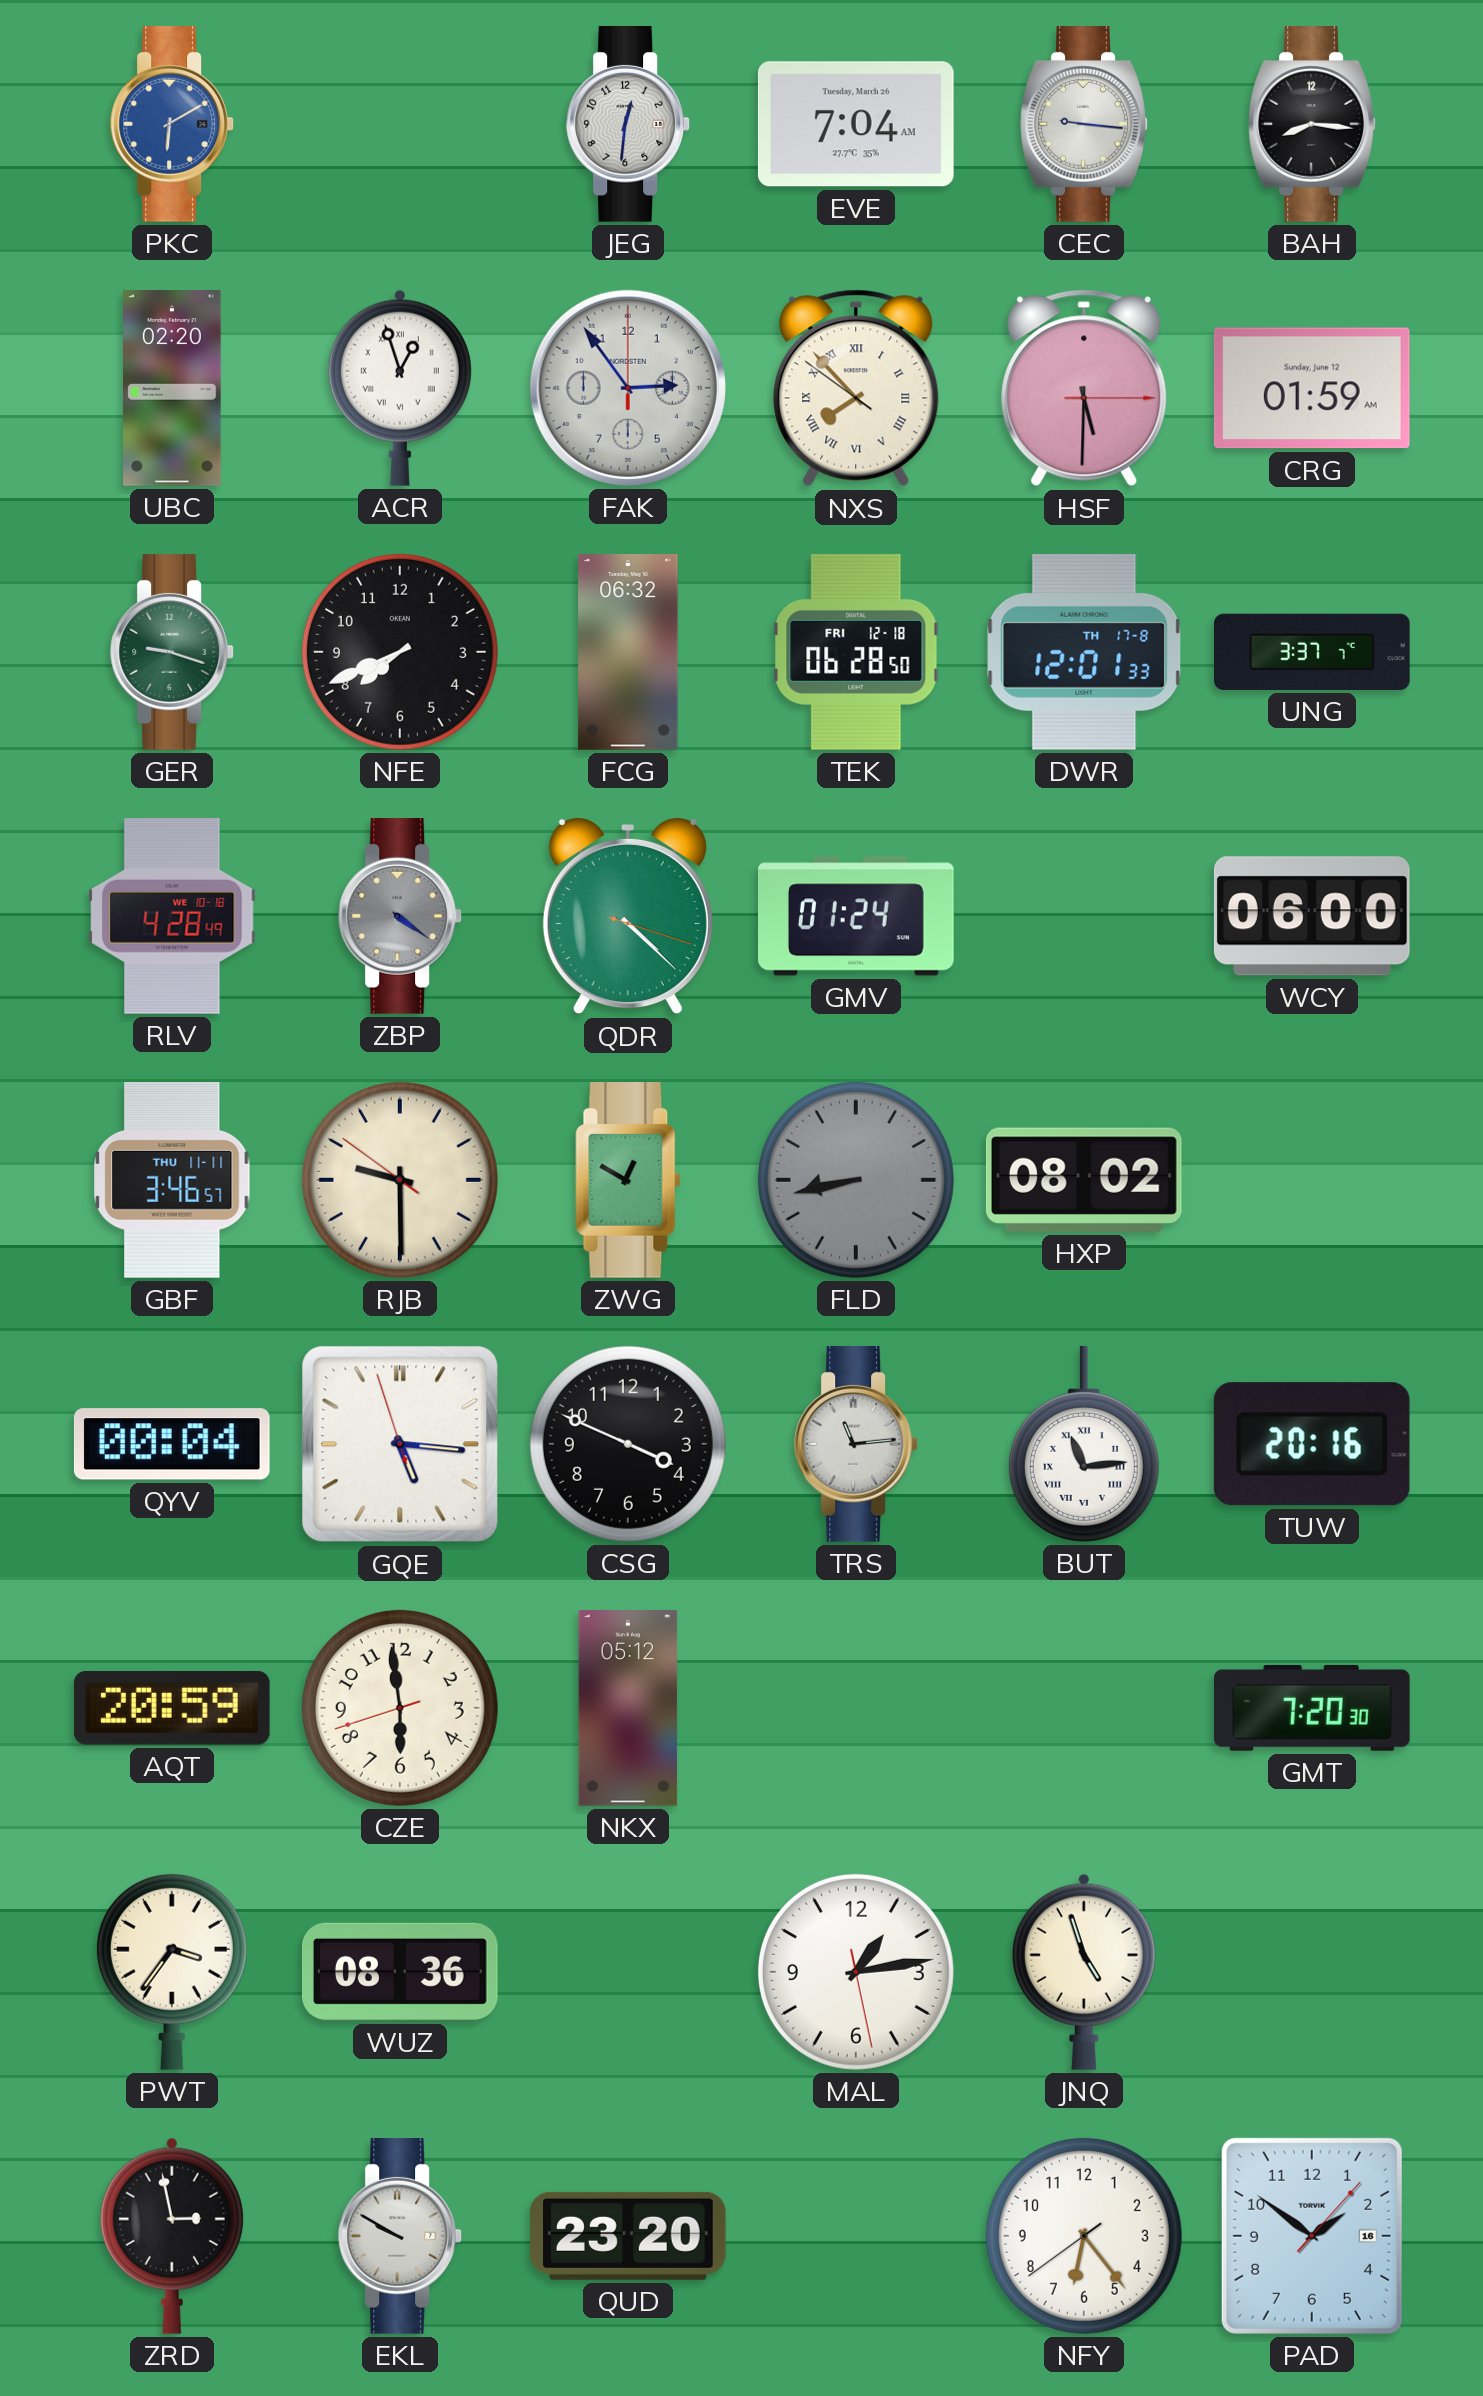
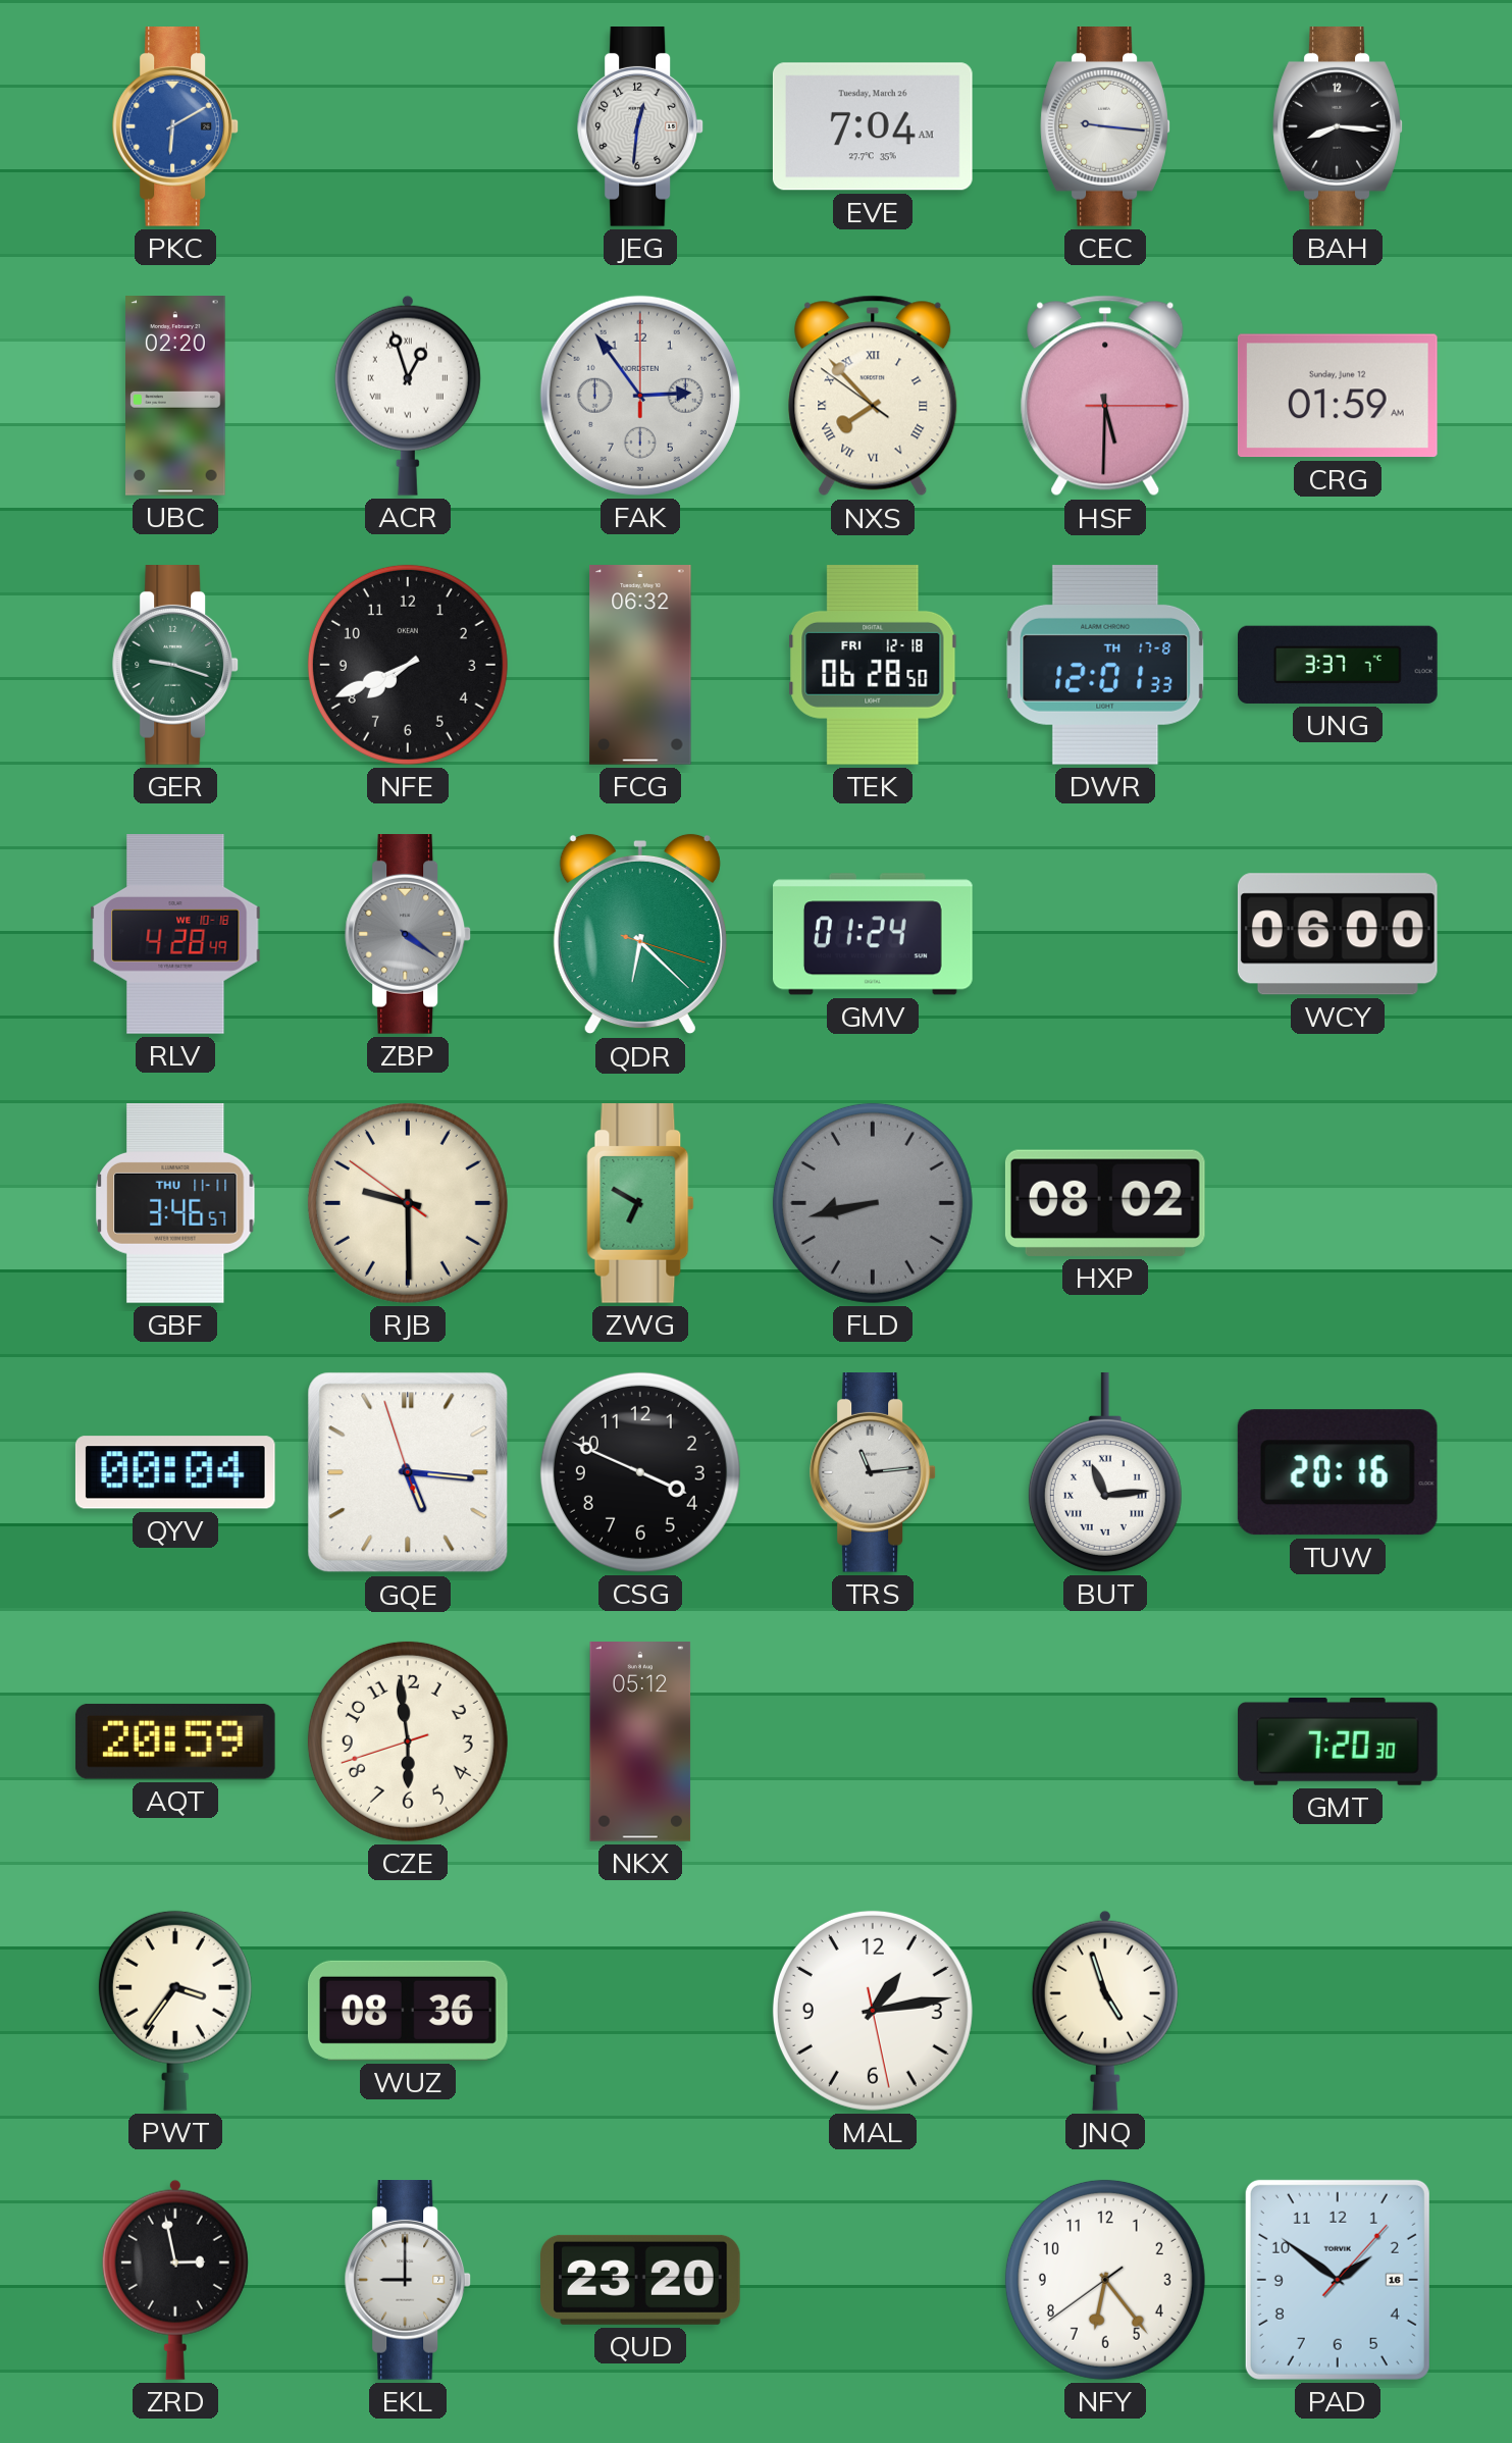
QDR: 4:22 -> 6:22 (640, 934)
ZWG: 12:50 -> 6:50 (640, 1204)
EKL: 9:50 -> 9:00 (408, 2281)
